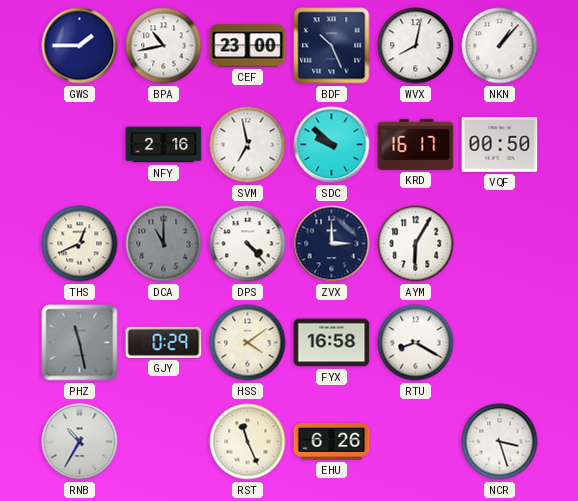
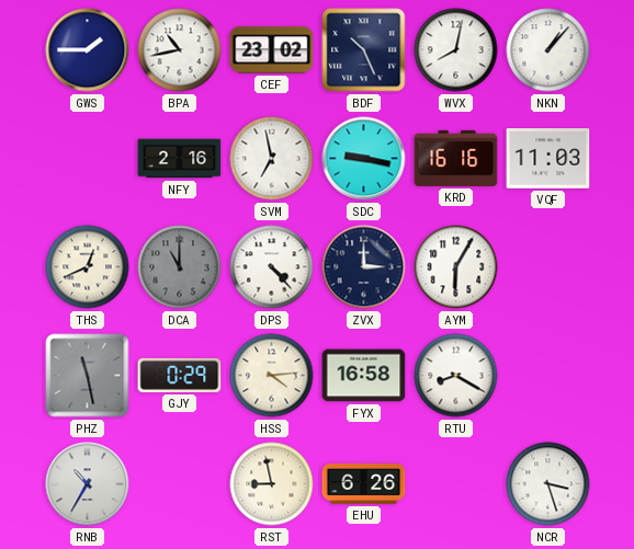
CEF: 23:00 -> 23:02 (272, 50)
SDC: 9:52 -> 9:17 (364, 159)
KRD: 16:17 -> 16:16 (456, 158)
VQF: 00:50 -> 11:03 (548, 159)
HSS: 4:09 -> 4:14 (272, 376)
RST: 11:26 -> 8:58 (272, 484)
